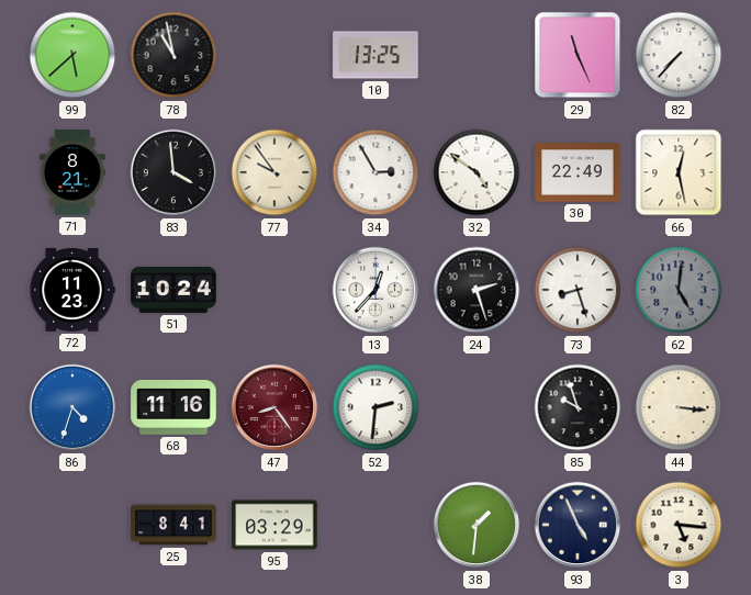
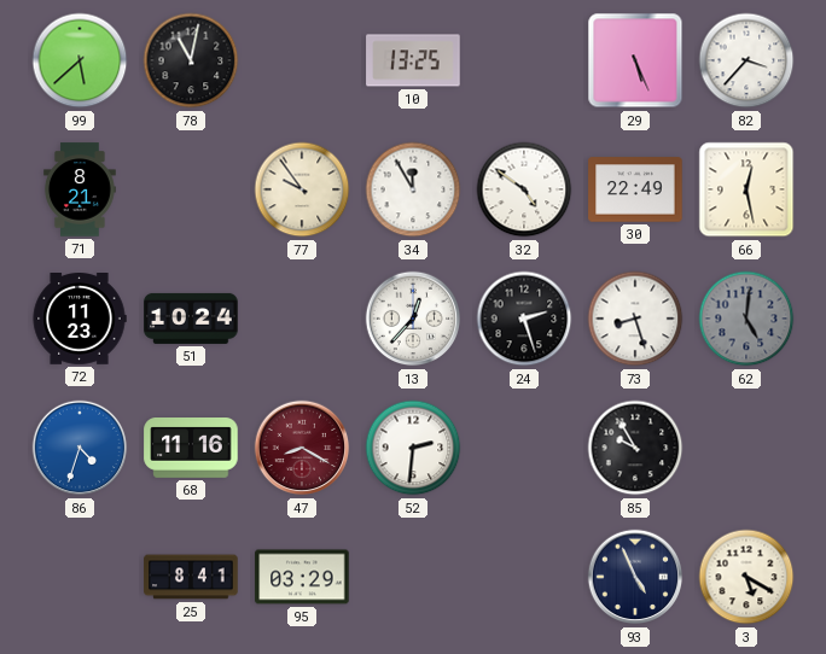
78: 10:58 -> 11:02 (191, 60)
29: 11:26 -> 5:26 (635, 60)
82: 7:37 -> 3:37 (746, 60)
83: 3:59 -> none (173, 172)
34: 2:55 -> 11:55 (413, 189)
47: 8:24 -> 8:20 (302, 448)
85: 9:57 -> 9:55 (635, 448)
44: 3:16 -> none (679, 407)
38: 1:31 -> none (477, 525)
3: 5:16 -> 5:20 (746, 577)
